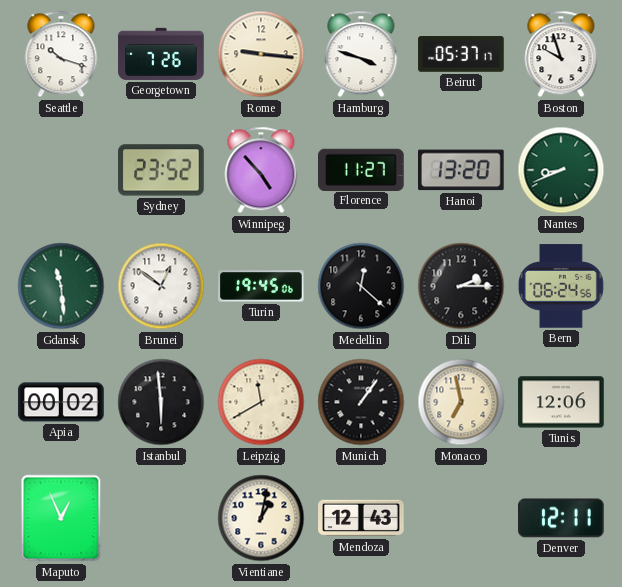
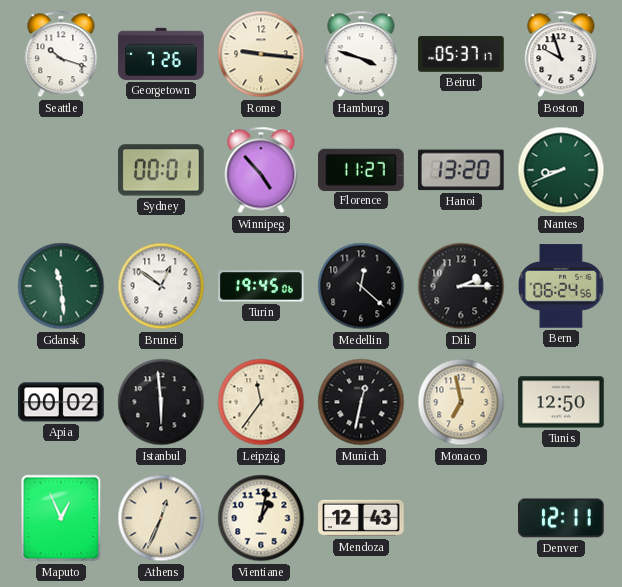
Sydney: 23:52 -> 00:01 (161, 170)
Leipzig: 11:40 -> 11:36 (261, 402)
Munich: 1:06 -> 12:32 (361, 402)
Tunis: 12:06 -> 12:50 (561, 402)
Athens: none -> 12:34 (161, 518)
